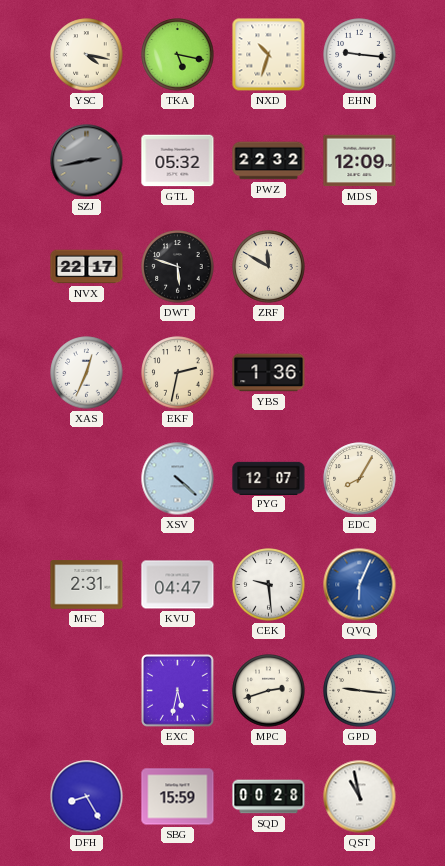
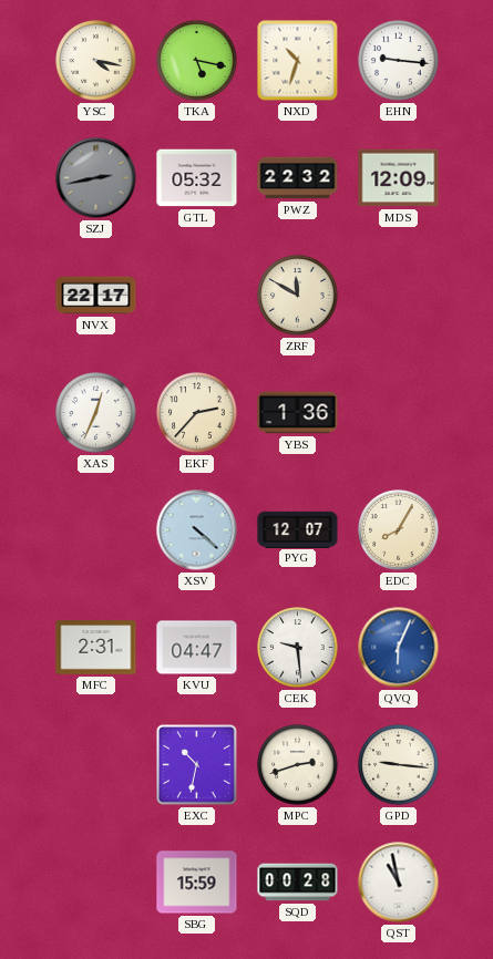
DWT: 5:48 -> none (178, 267)
EKF: 2:32 -> 2:37 (197, 413)
EXC: 5:32 -> 10:32 (197, 765)
DFH: 8:25 -> none (87, 797)
